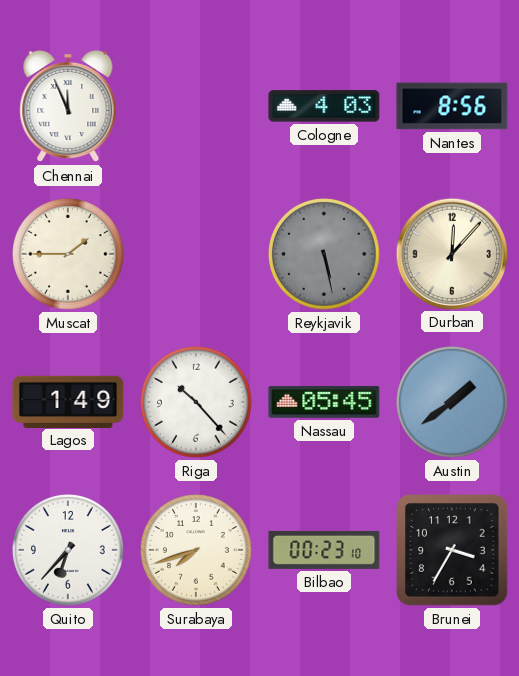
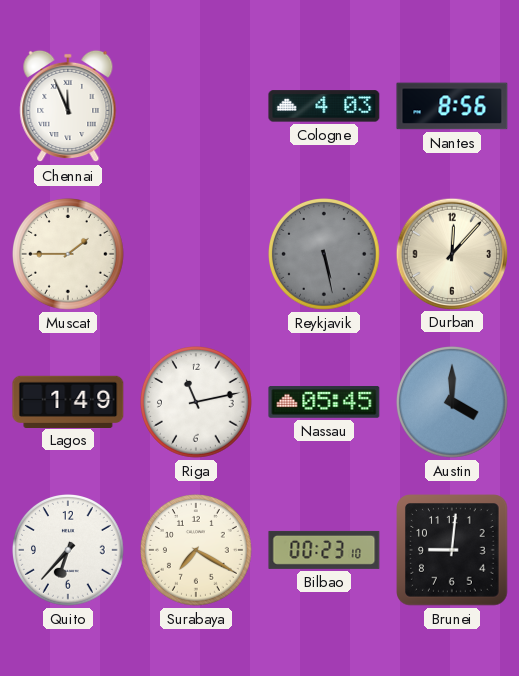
Riga: 10:23 -> 11:13 (197, 403)
Austin: 1:39 -> 4:00 (453, 403)
Surabaya: 7:42 -> 7:20 (197, 551)
Brunei: 3:35 -> 9:01 (452, 550)
